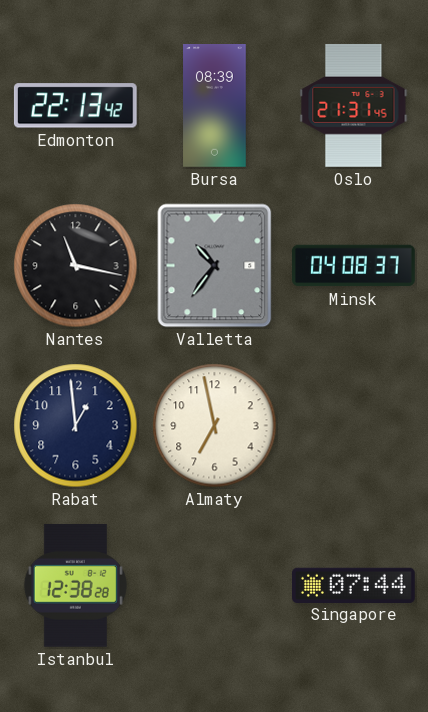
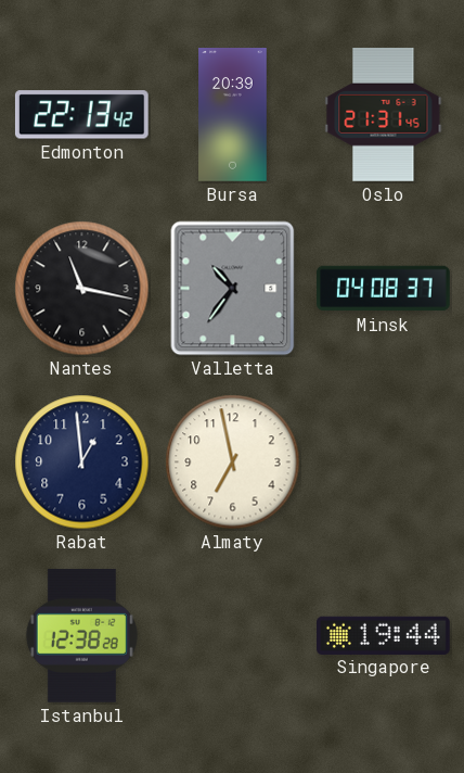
Bursa: 08:39 -> 20:39 (233, 115)
Singapore: 07:44 -> 19:44 (384, 635)
